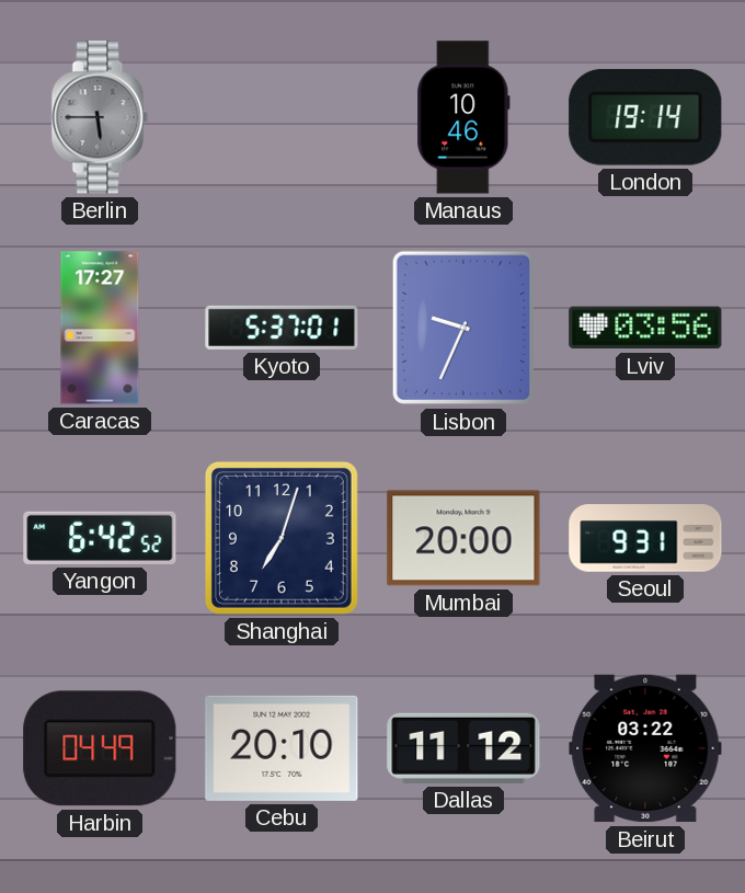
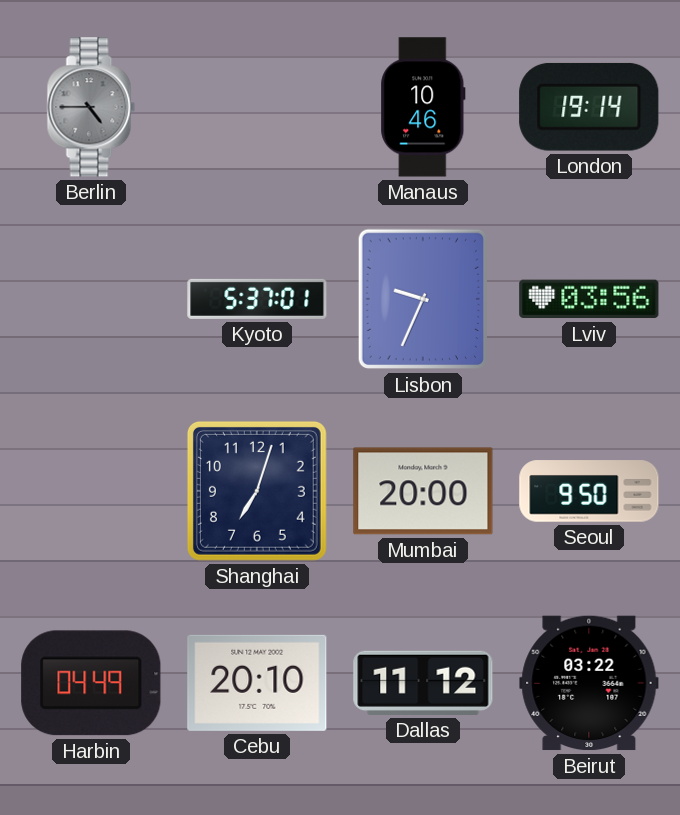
Berlin: 5:45 -> 4:45 (91, 107)
Caracas: 17:27 -> none (100, 328)
Yangon: 6:42 -> none (100, 538)
Seoul: 9:31 -> 9:50 (589, 491)
